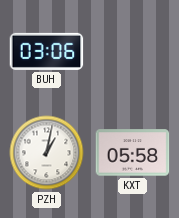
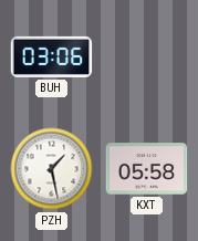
PZH: 1:02 -> 1:28 (52, 169)
